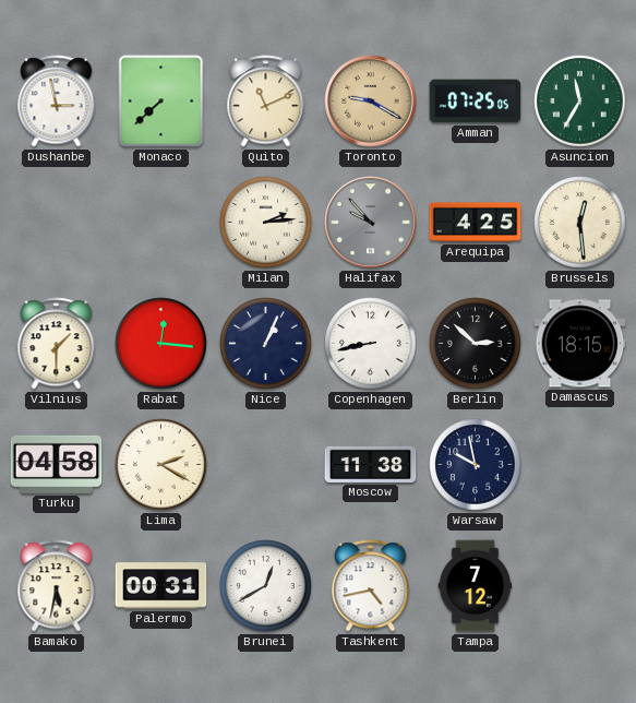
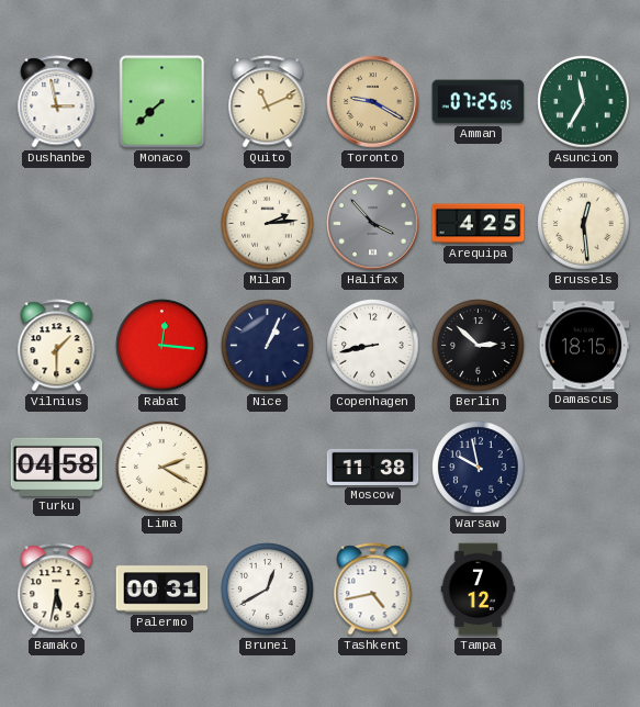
Halifax: 9:53 -> 3:53 (373, 224)
